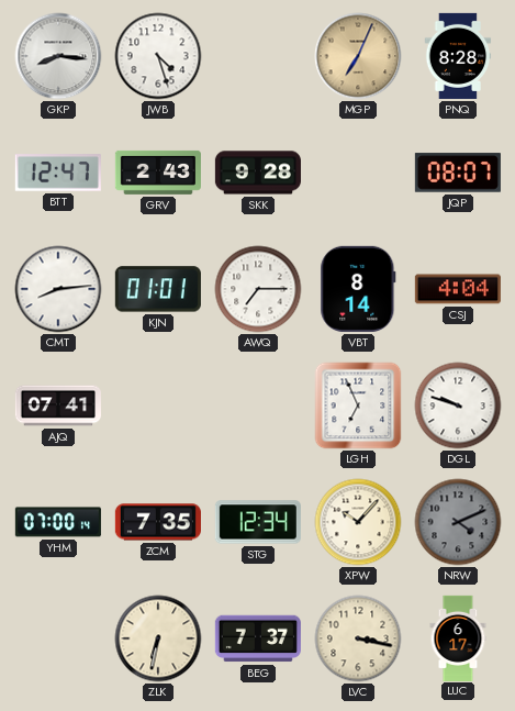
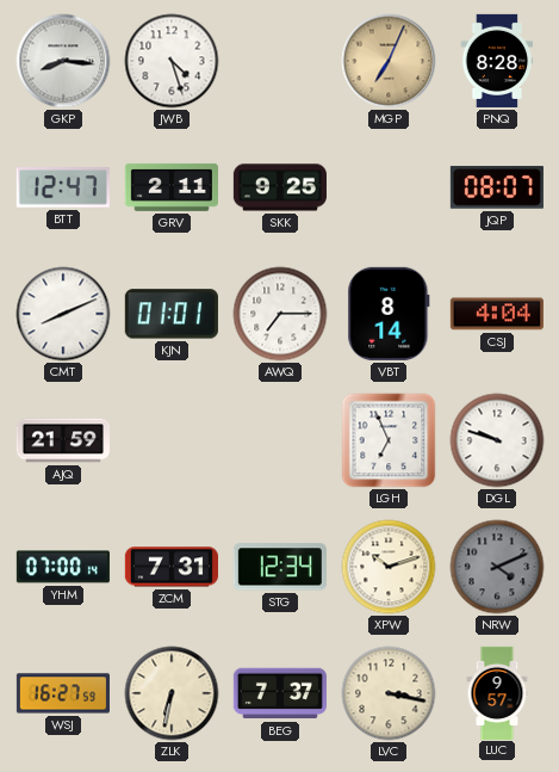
GRV: 2:43 -> 2:11 (172, 187)
SKK: 9:28 -> 9:25 (280, 187)
CMT: 8:14 -> 8:11 (63, 314)
AJQ: 07:41 -> 21:59 (63, 440)
ZCM: 7:35 -> 7:31 (172, 567)
XPW: 10:07 -> 10:12 (389, 567)
WSJ: none -> 16:27 (63, 693)
LUC: 6:17 -> 9:57 (497, 692)
